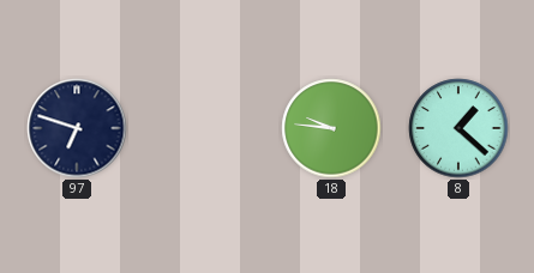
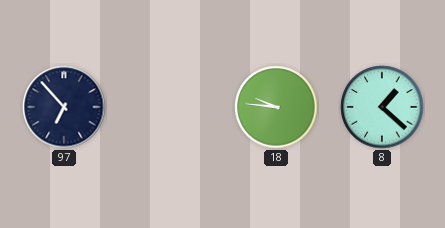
97: 6:48 -> 6:53 (64, 107)
